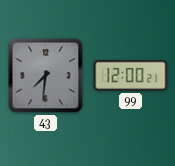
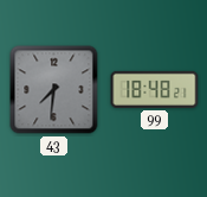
99: 12:00 -> 18:48 (155, 89)
